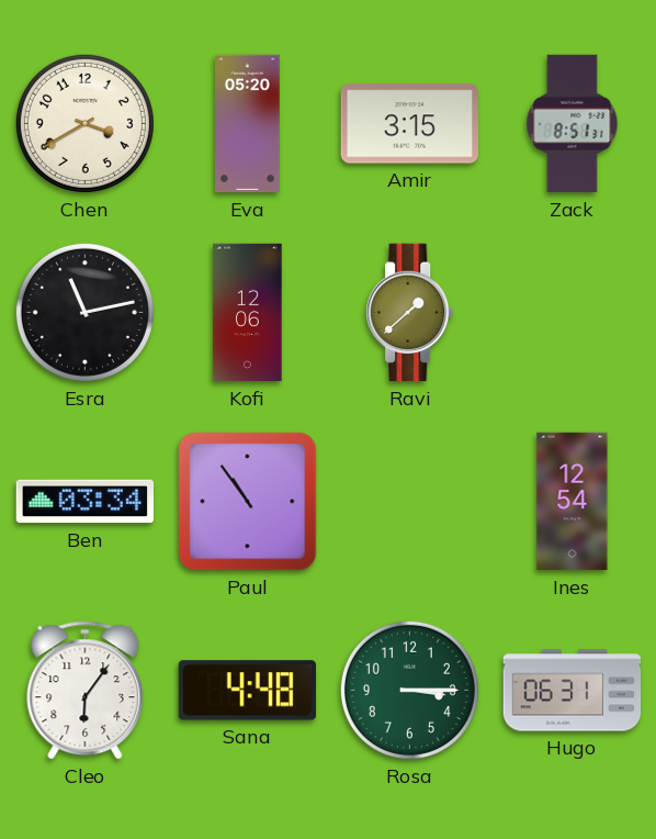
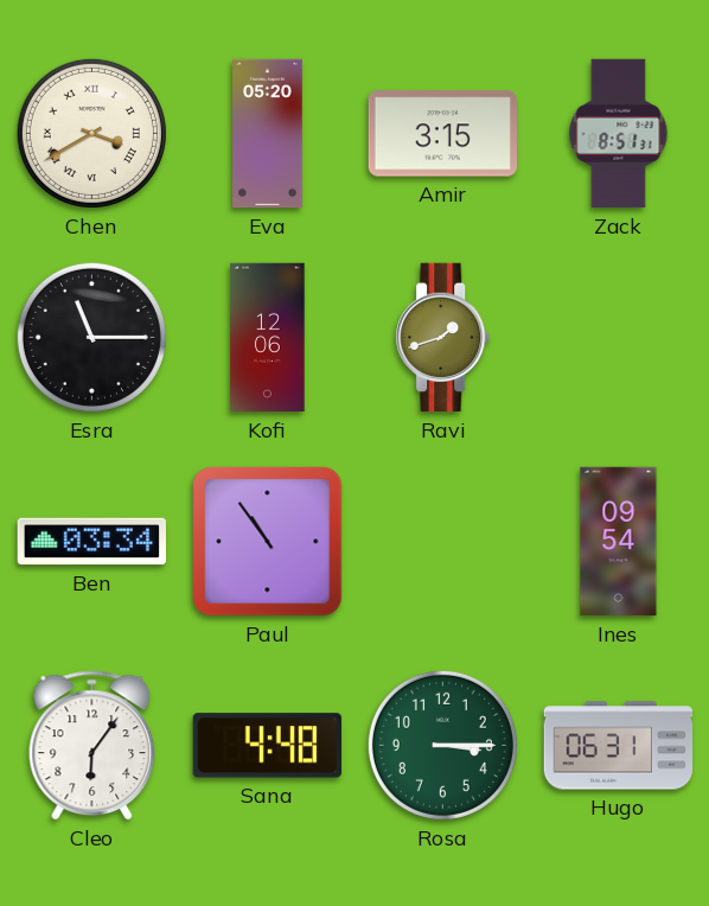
Chen numerals: Arabic -> Roman (91, 133)
Esra: 11:13 -> 11:15 (91, 337)
Ravi: 1:38 -> 1:42 (443, 338)
Ines: 12:54 -> 09:54 (619, 542)
